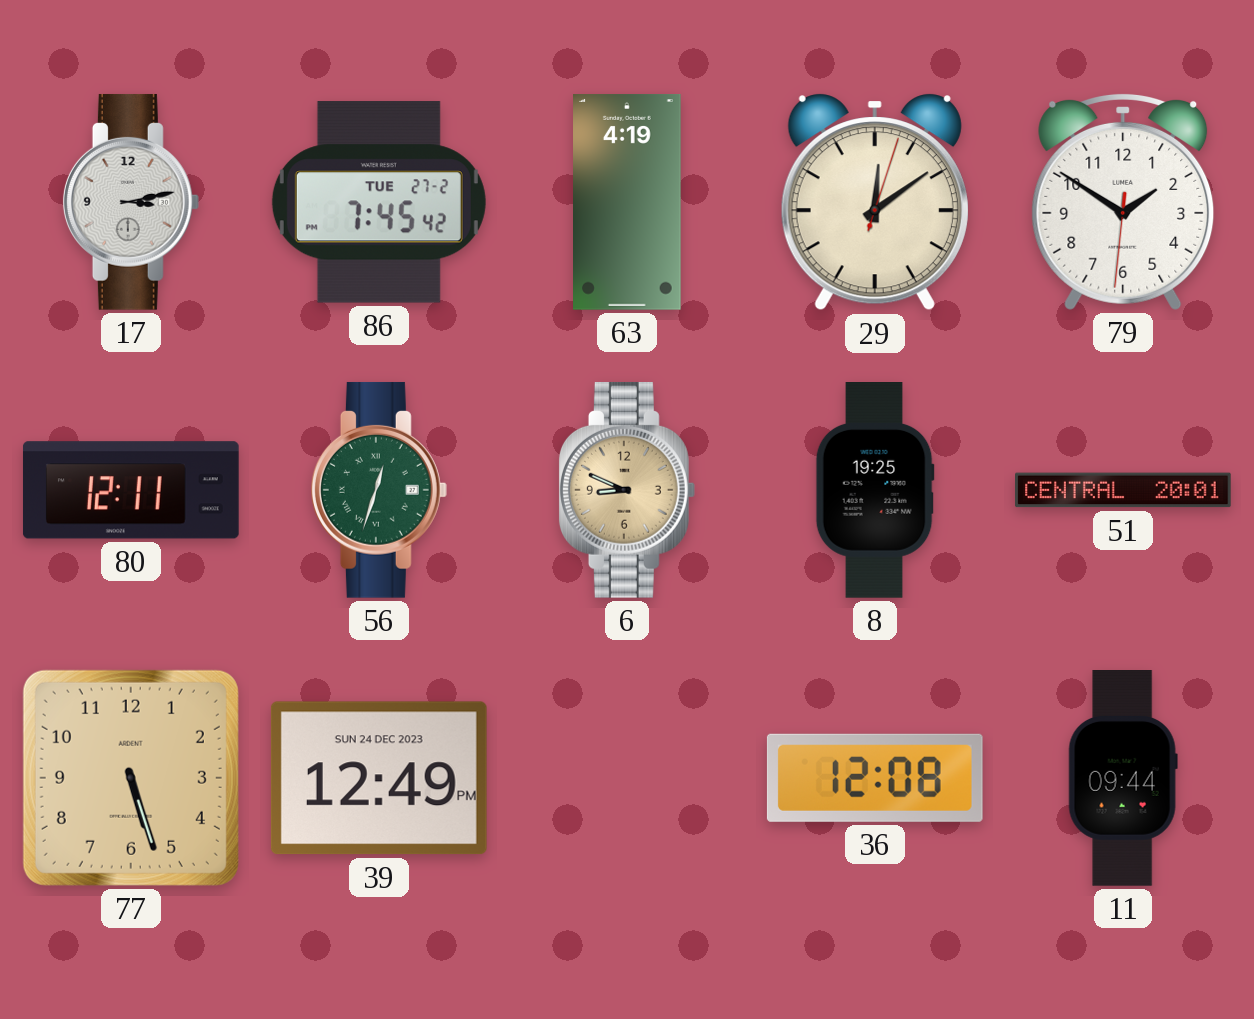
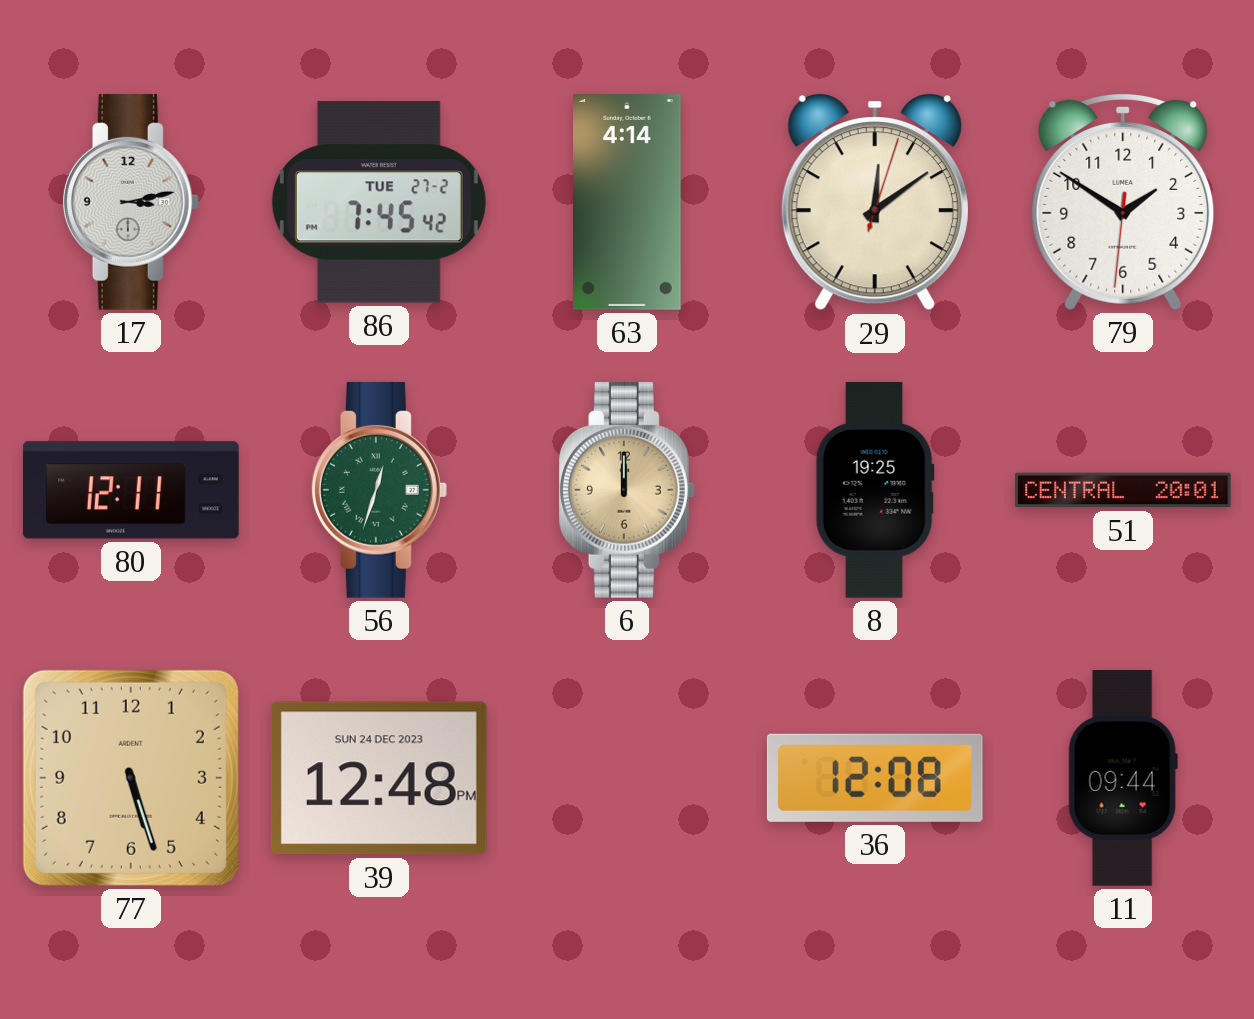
63: 4:19 -> 4:14 (628, 203)
6: 8:49 -> 12:00 (627, 490)
39: 12:49 -> 12:48 (379, 778)
